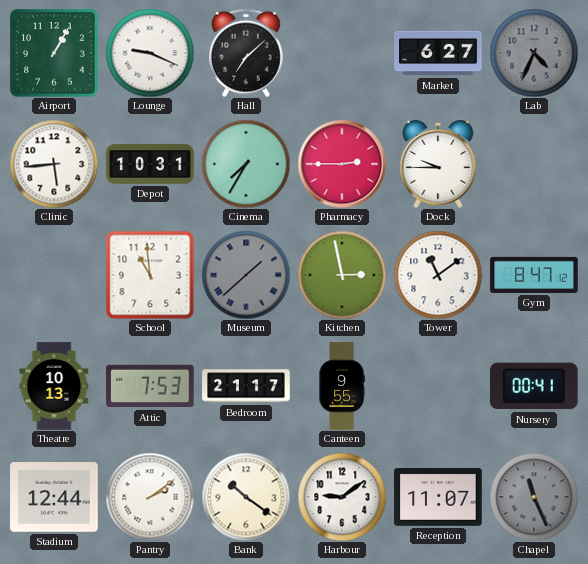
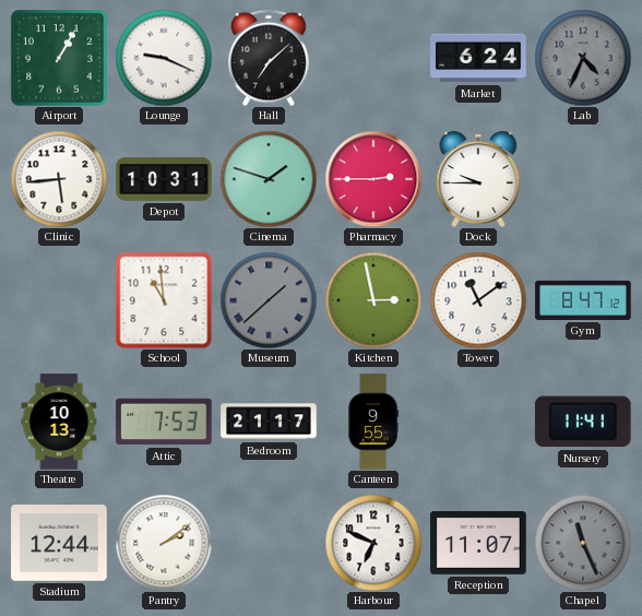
Market: 6:27 -> 6:24 (478, 58)
Cinema: 7:35 -> 1:48 (269, 179)
Nursery: 00:41 -> 11:41 (583, 422)
Bank: 10:21 -> none (246, 497)
Harbour: 9:09 -> 6:49 (373, 543)
